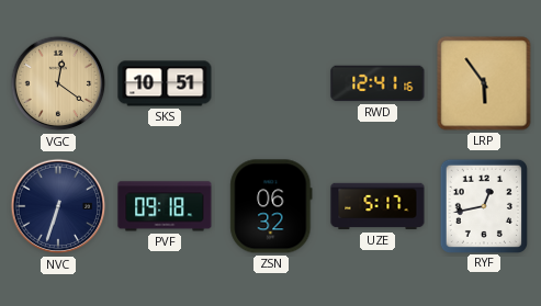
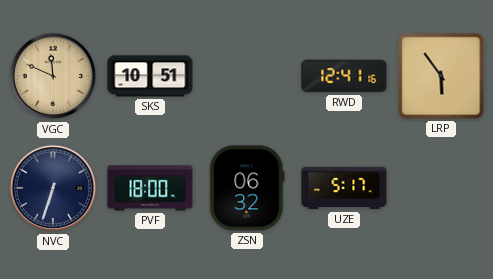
VGC: 12:21 -> 11:49 (53, 76)
PVF: 09:18 -> 18:00 (150, 188)
RYF: 12:43 -> none (483, 205)
